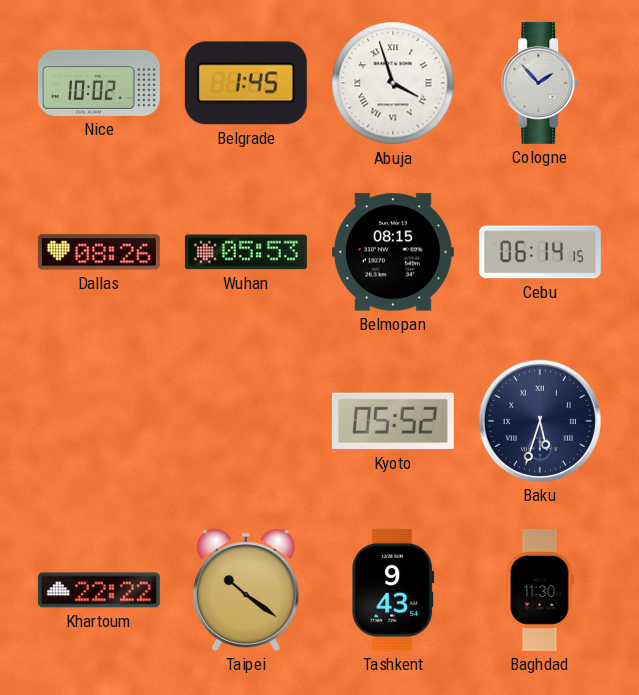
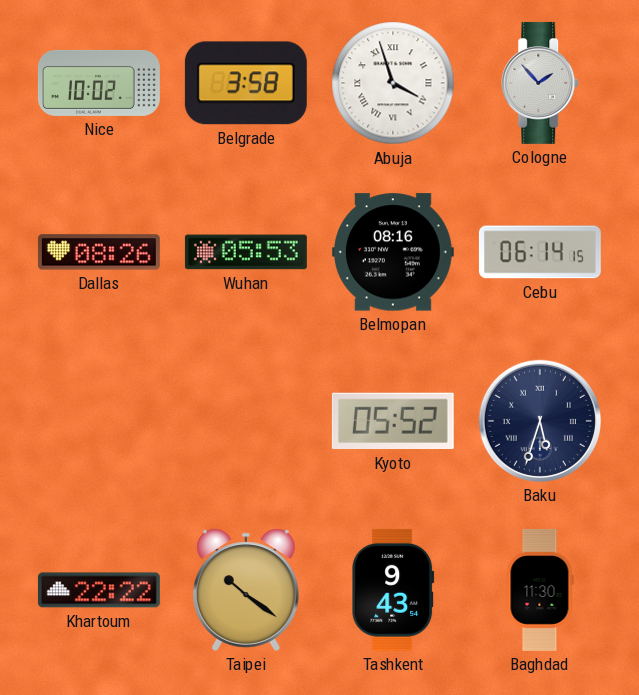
Belgrade: 1:45 -> 3:58 (246, 83)
Belmopan: 08:15 -> 08:16 (393, 252)
